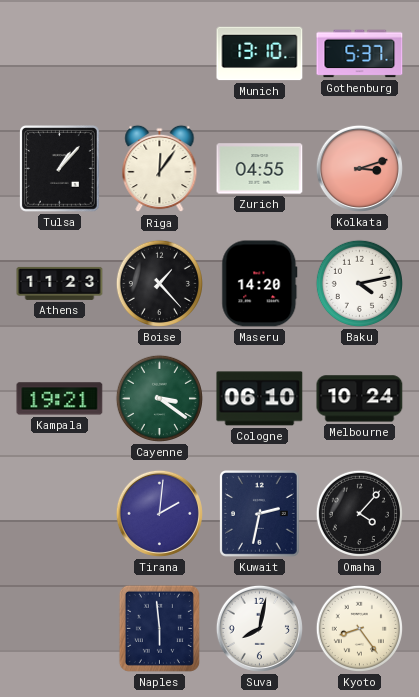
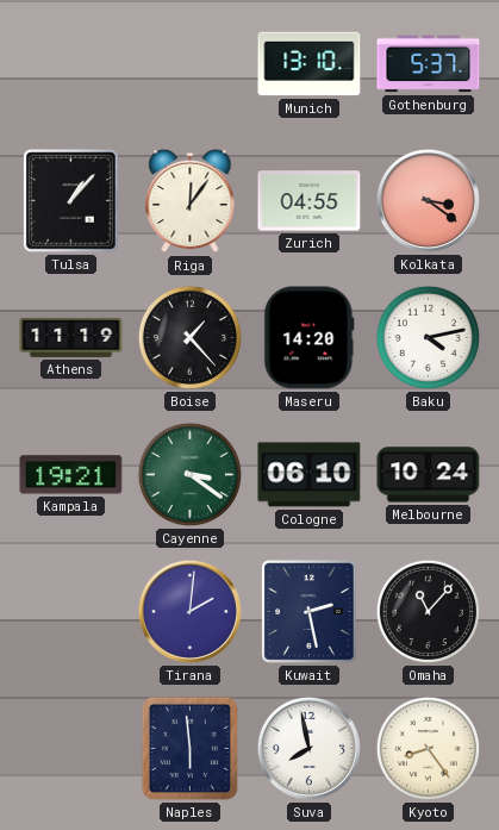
Kolkata: 3:12 -> 3:21 (428, 200)
Athens: 11:23 -> 11:19 (71, 337)
Kuwait: 2:32 -> 2:28 (310, 612)
Omaha: 4:07 -> 11:07 (428, 611)
Suva: 8:02 -> 7:58 (308, 748)
